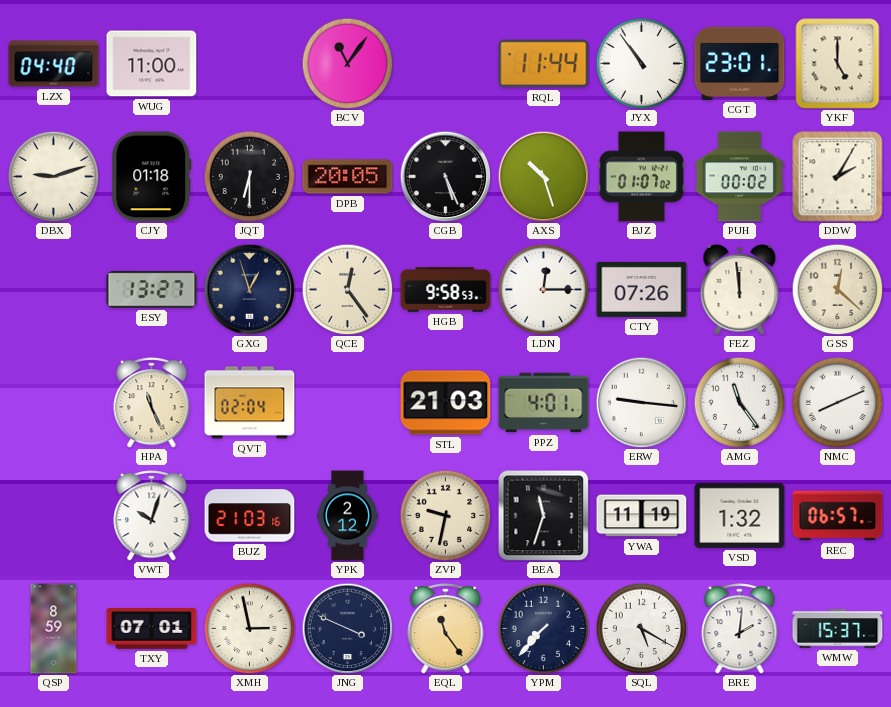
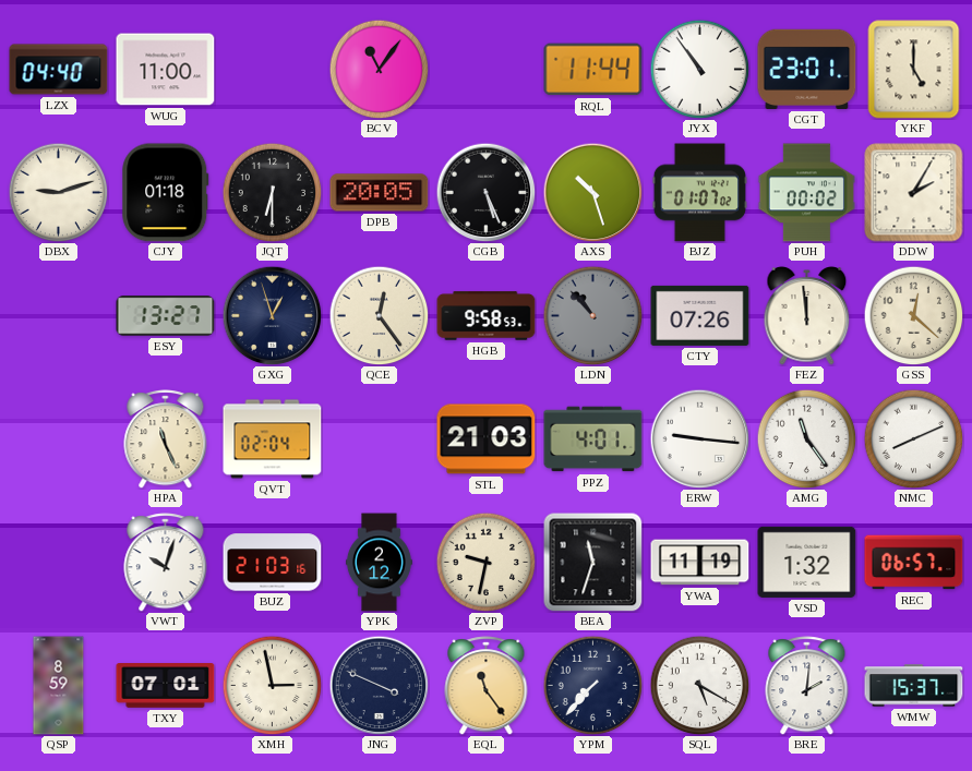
LDN: 12:15 -> 10:53 (592, 315)
LDN dial: white -> grey (592, 315)
